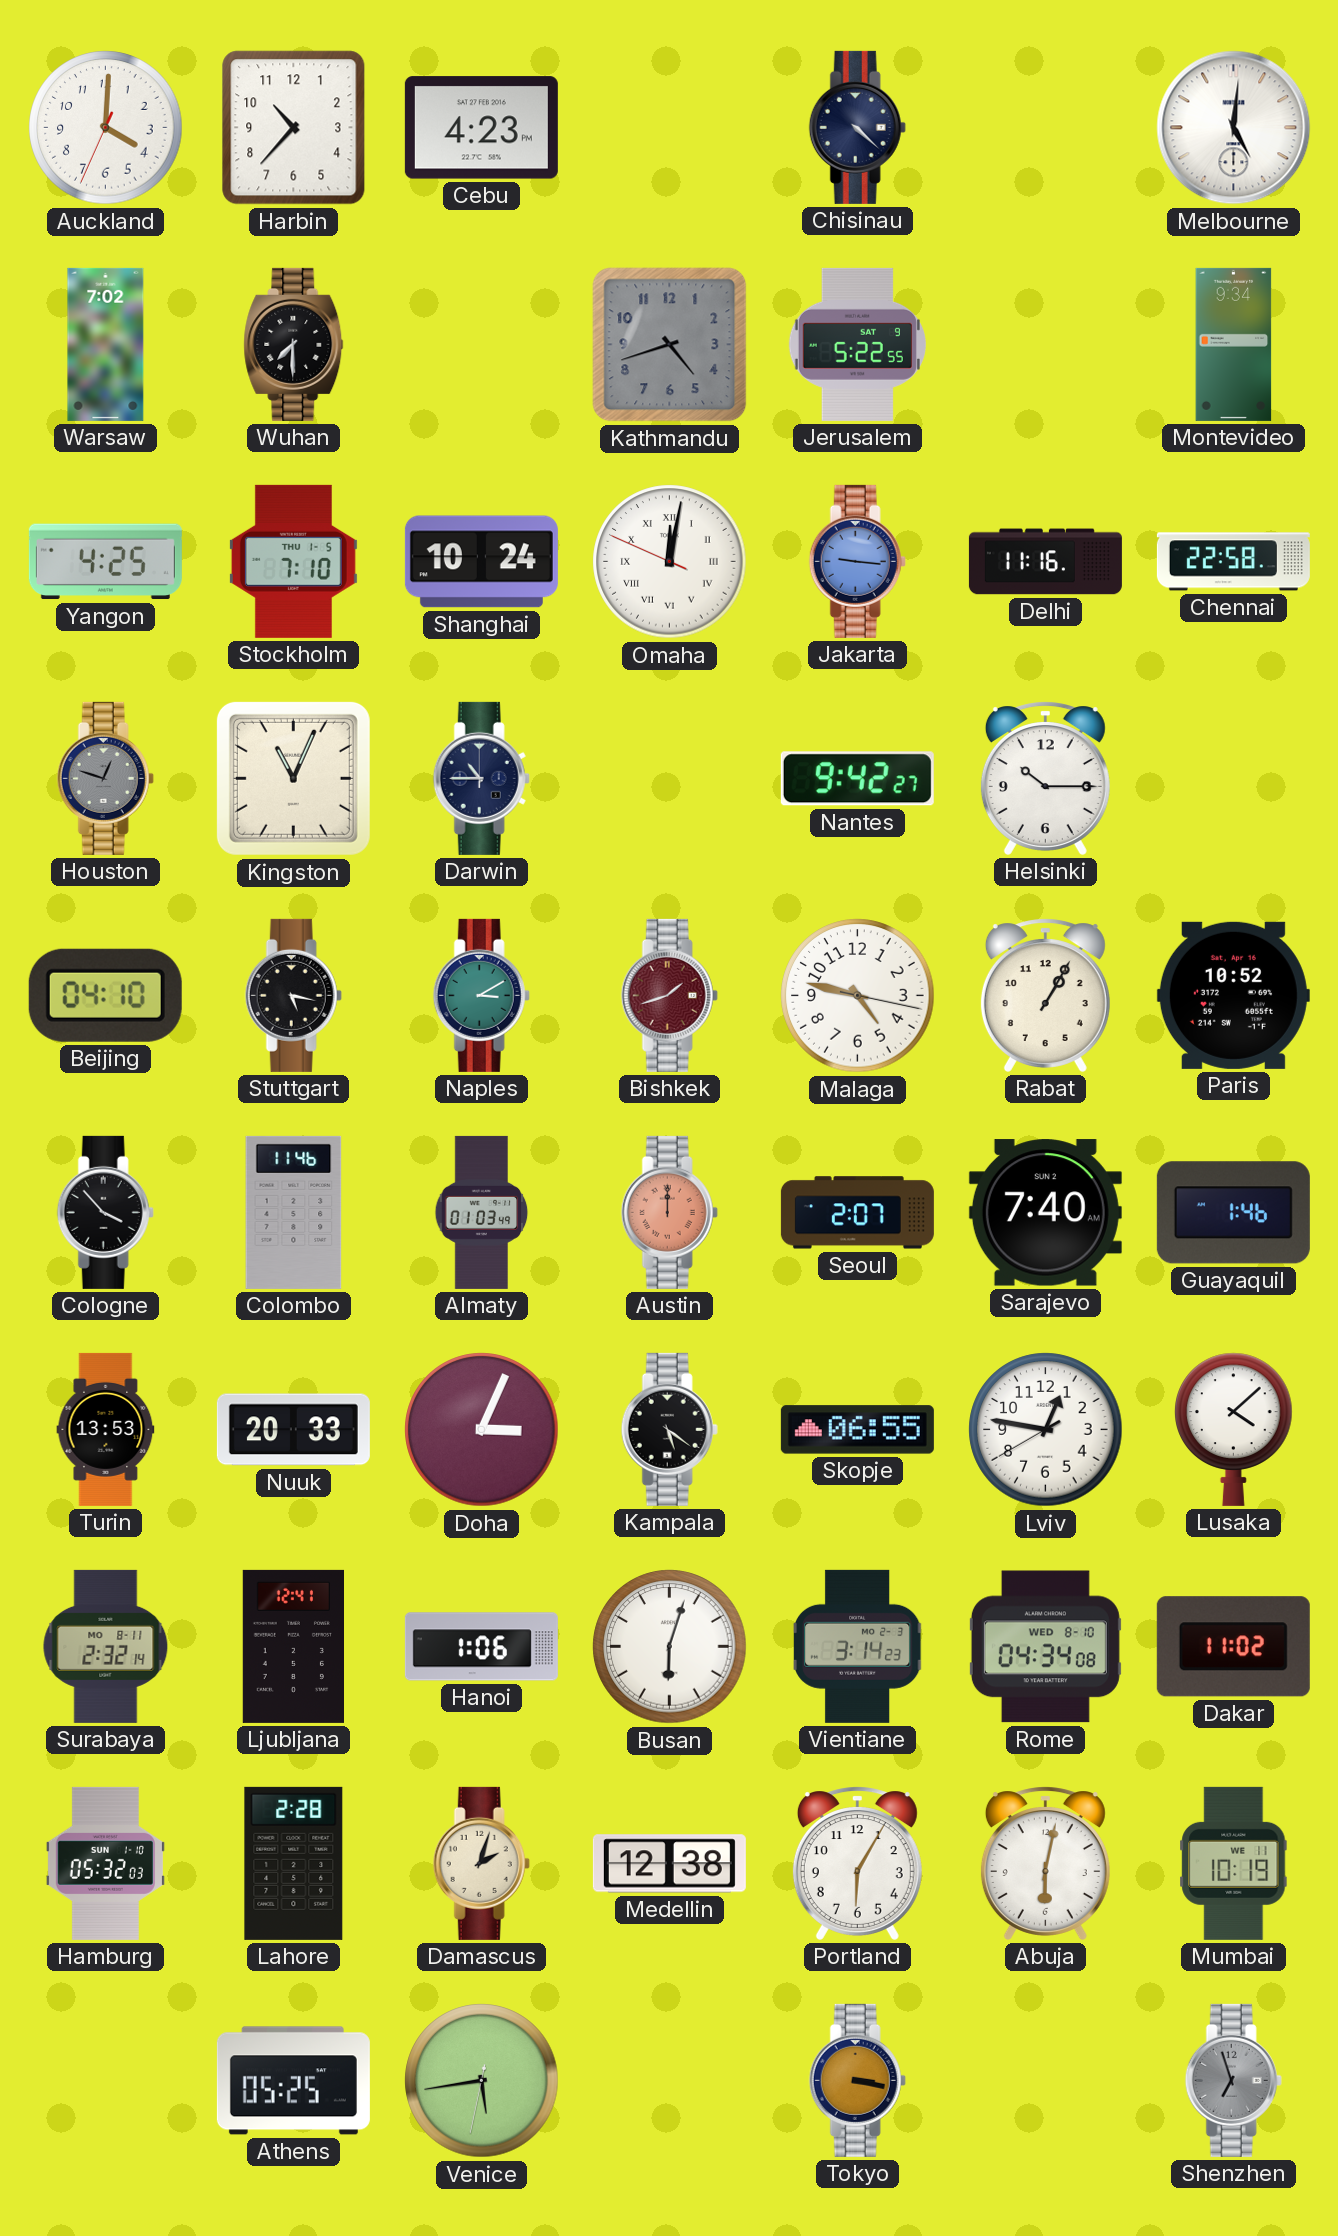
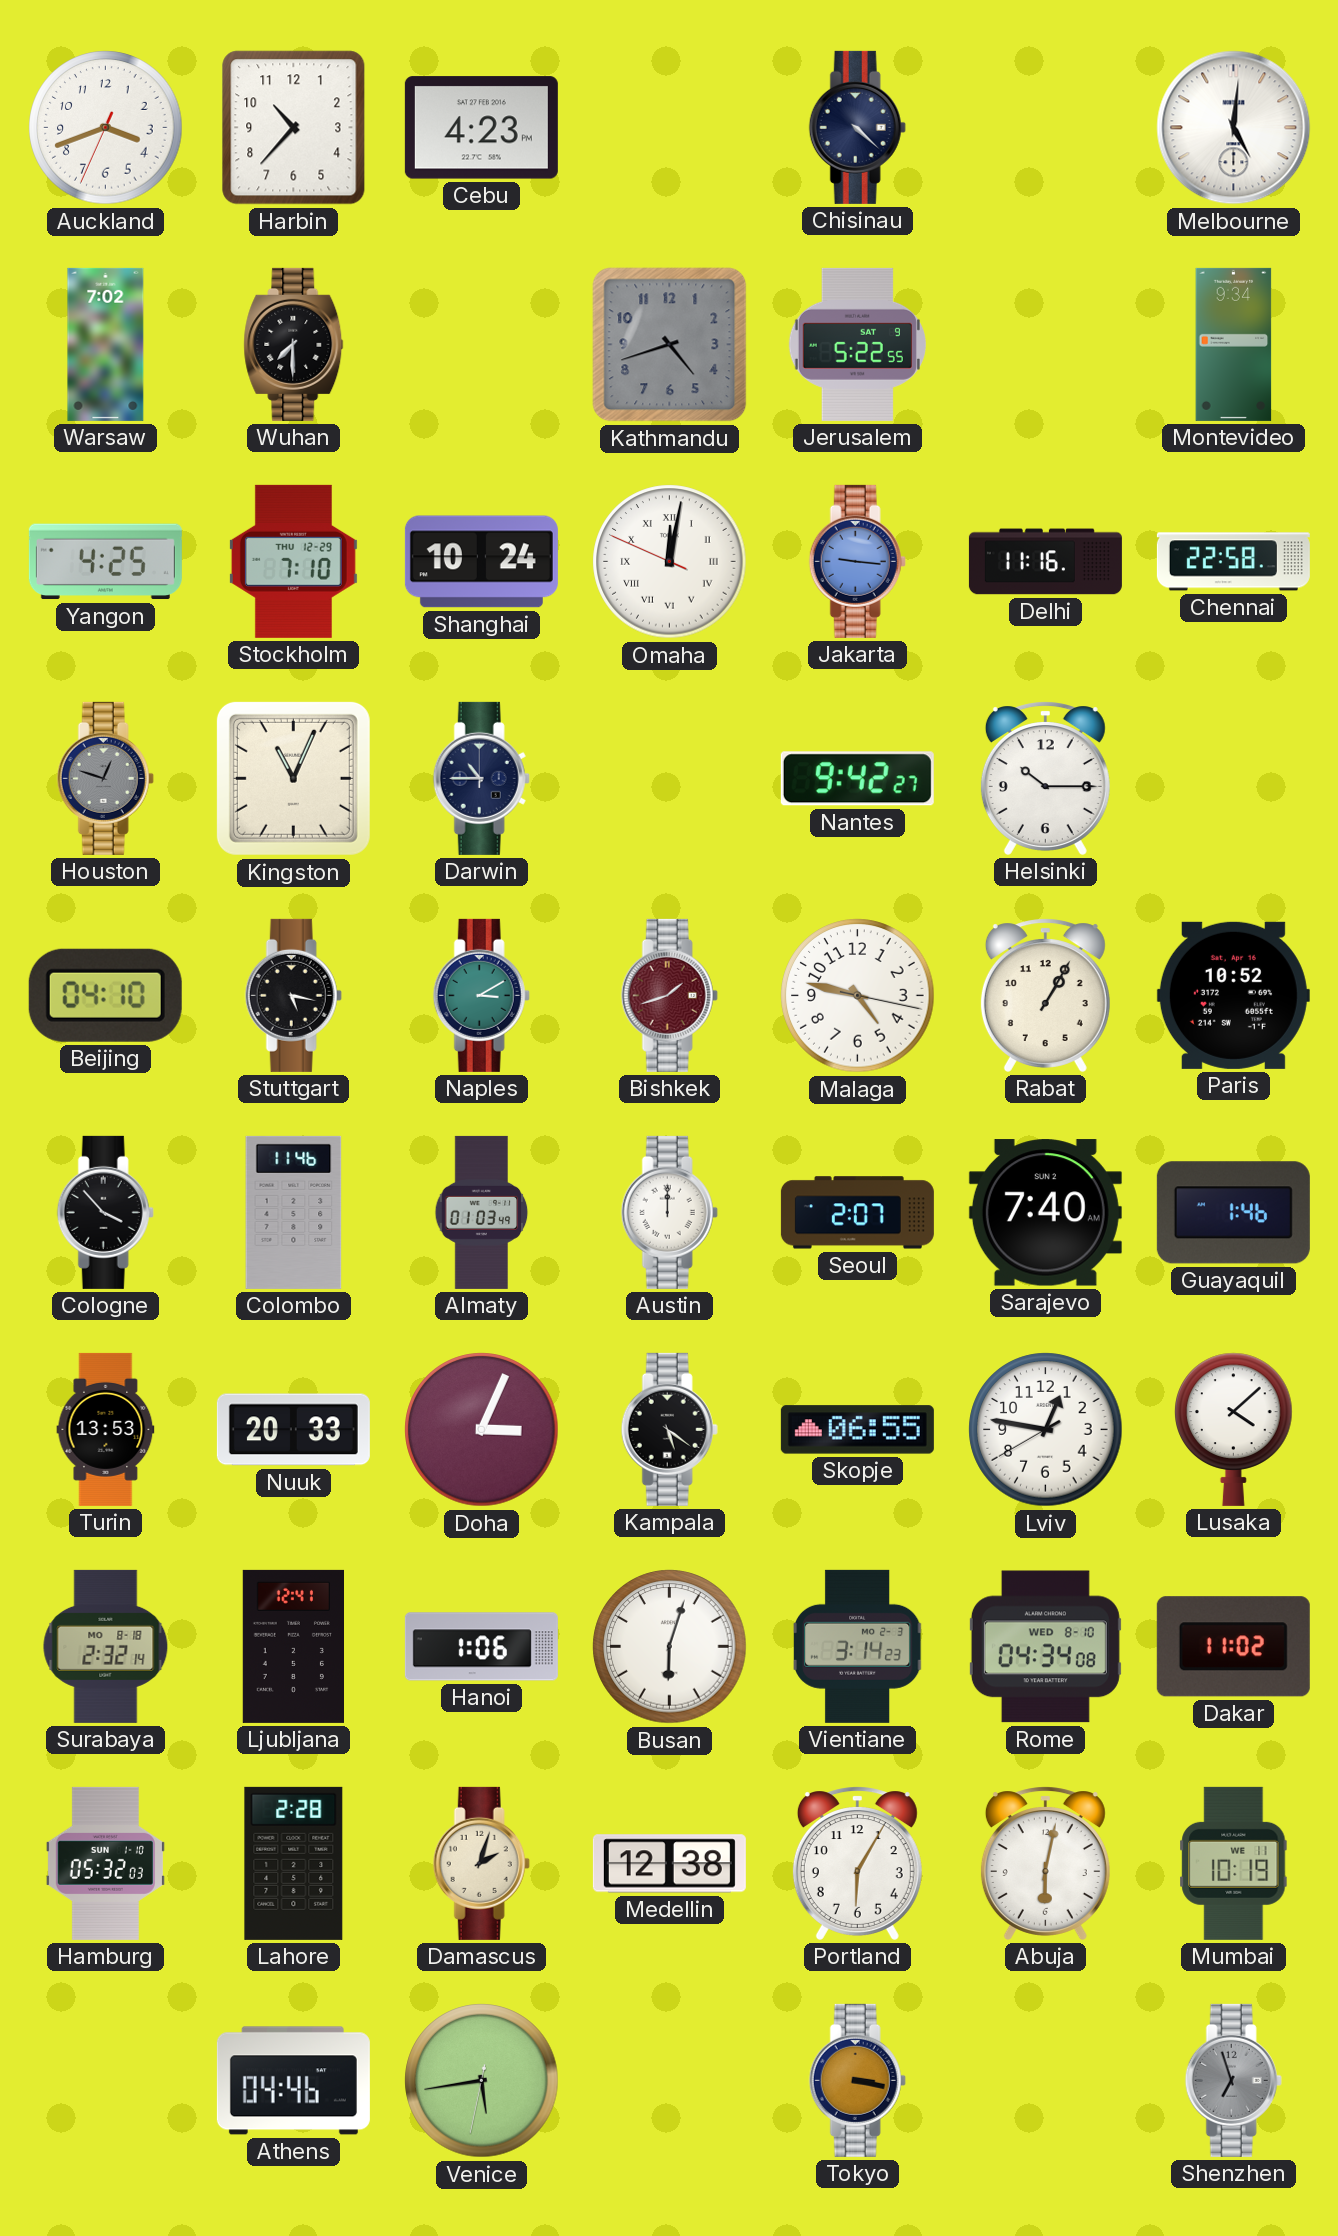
Auckland: 4:00 -> 3:41 (106, 128)
Stockholm date: THU 1-5 -> THU 12-29 (293, 561)
Austin dial: salmon -> white (669, 1212)
Surabaya date: MO 8-11 -> MO 8-18 (106, 1646)
Athens: 05:25 -> 04:46 (293, 2081)
